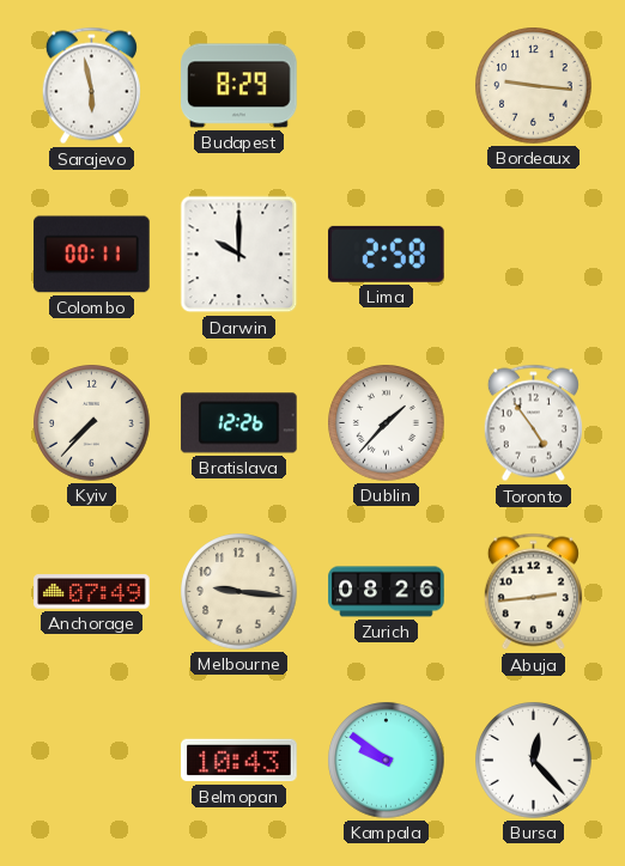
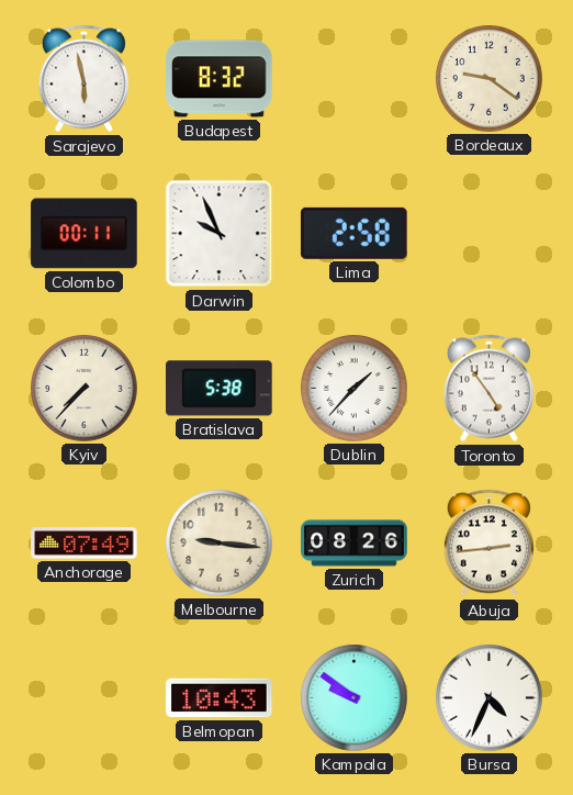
Budapest: 8:29 -> 8:32 (220, 79)
Bordeaux: 9:16 -> 9:21 (490, 79)
Darwin: 10:00 -> 9:56 (220, 234)
Bratislava: 12:26 -> 5:38 (220, 389)
Bursa: 12:23 -> 4:34 (490, 698)
